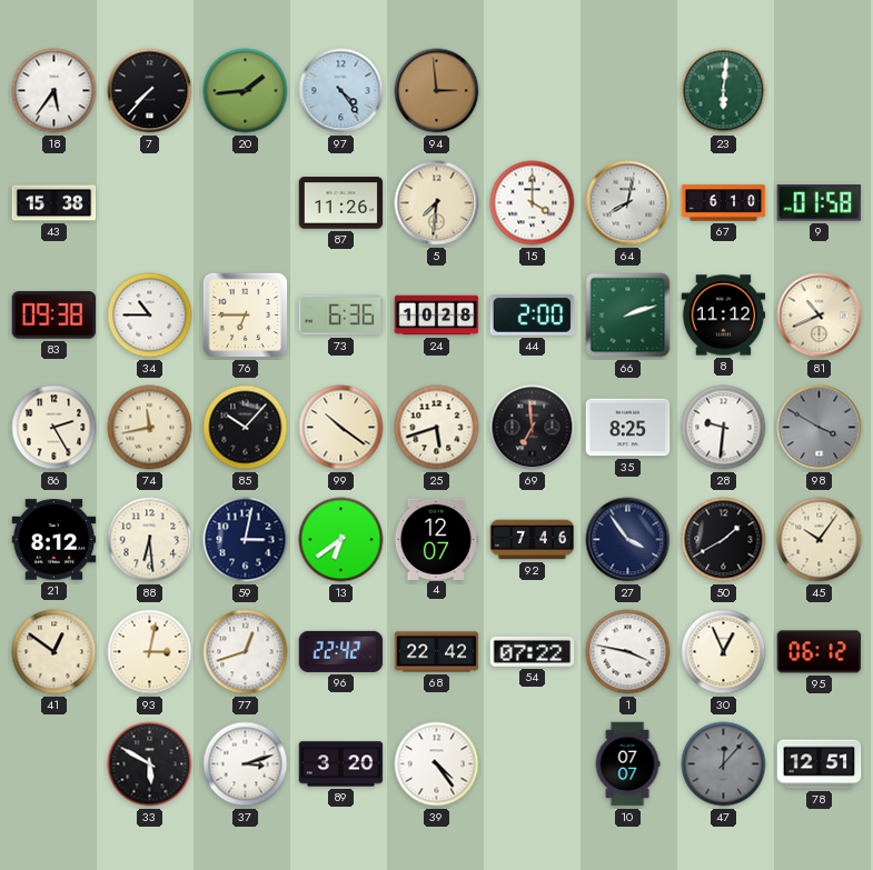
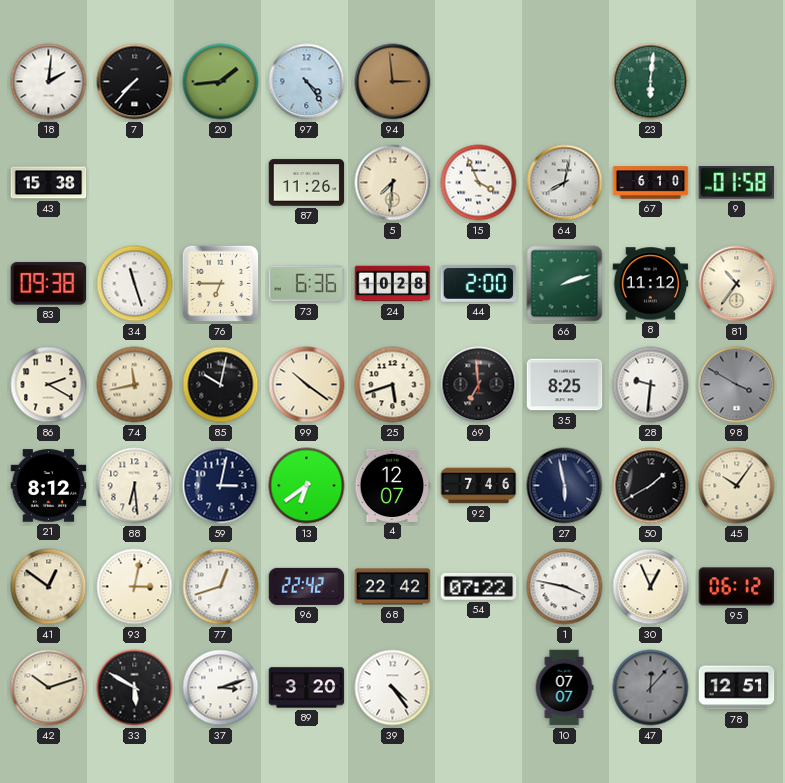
18: 5:36 -> 2:01 (49, 82)
15: 4:00 -> 3:56 (479, 183)
34: 10:45 -> 11:27 (135, 284)
81: 10:41 -> 10:36 (737, 284)
86: 2:25 -> 2:20 (49, 385)
85: 10:07 -> 10:02 (221, 385)
27: 3:54 -> 5:58 (565, 486)
42: none -> 10:12 (49, 688)
